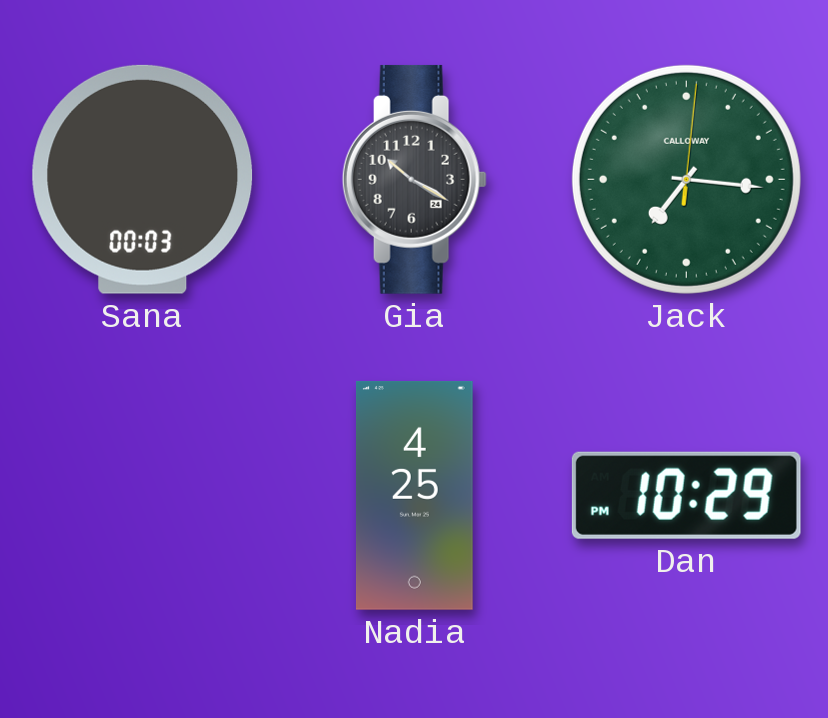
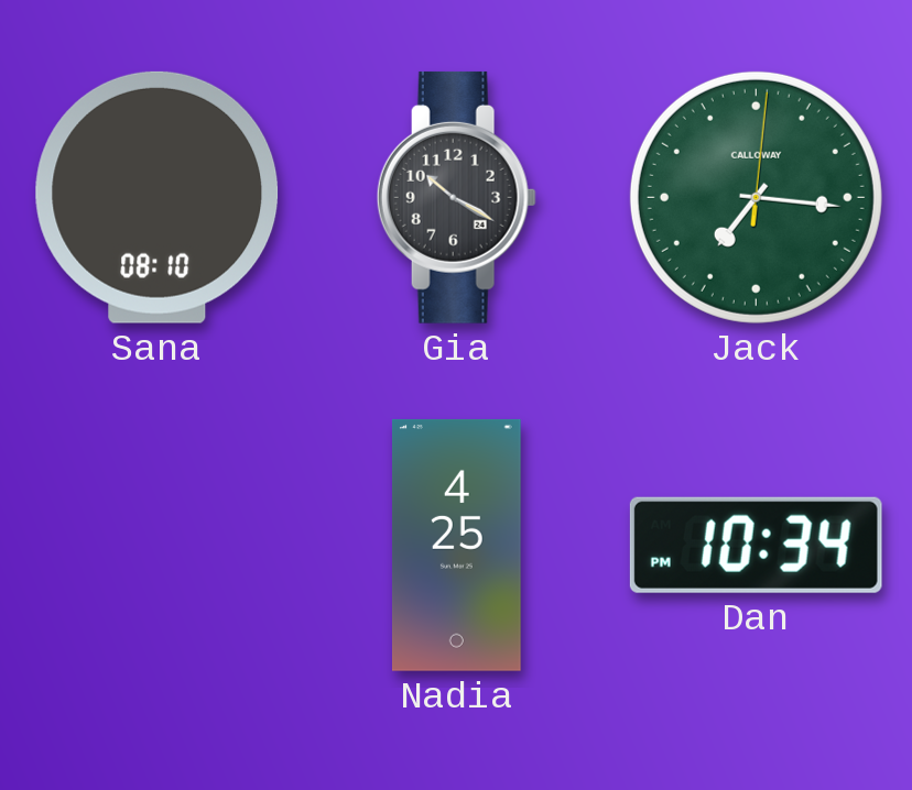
Sana: 00:03 -> 08:10 (158, 197)
Dan: 10:29 -> 10:34 (756, 545)
